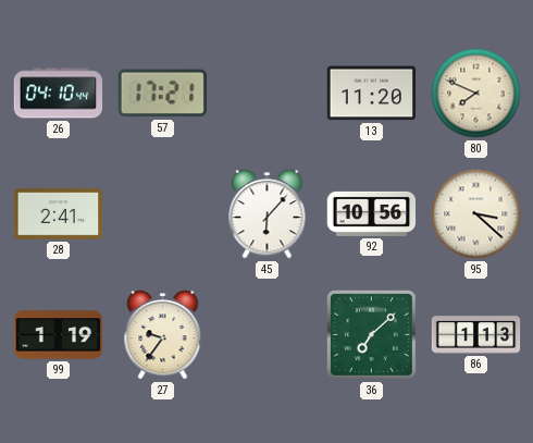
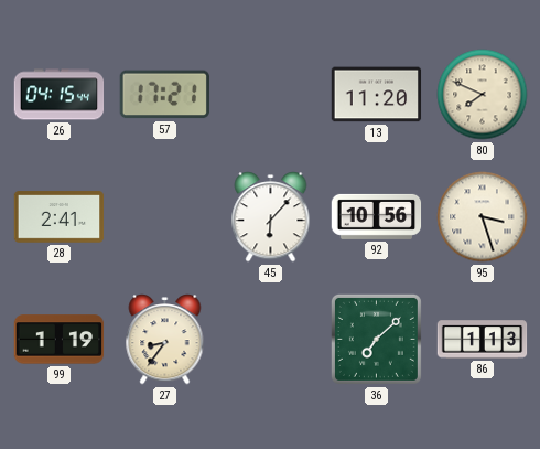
26: 04:10 -> 04:15 (60, 95)
95: 3:22 -> 3:27 (483, 217)
27: 9:36 -> 8:36 (165, 340)
